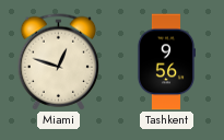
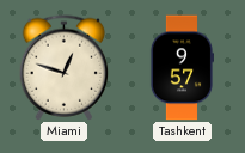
Tashkent: 9:56 -> 9:57 (180, 68)
